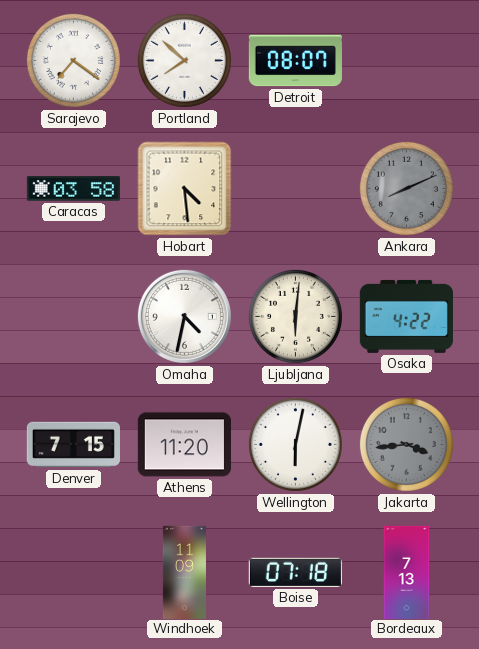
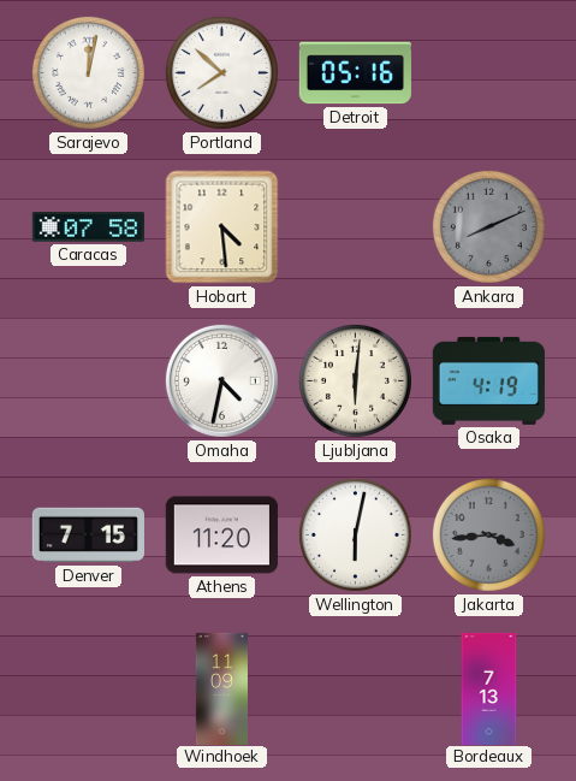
Sarajevo: 7:21 -> 12:02 (88, 72)
Detroit: 08:07 -> 05:16 (355, 73)
Caracas: 03:58 -> 07:58 (88, 227)
Osaka: 4:22 -> 4:19 (488, 380)
Boise: 07:18 -> none (295, 572)
